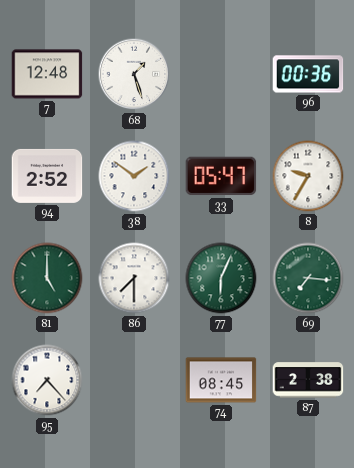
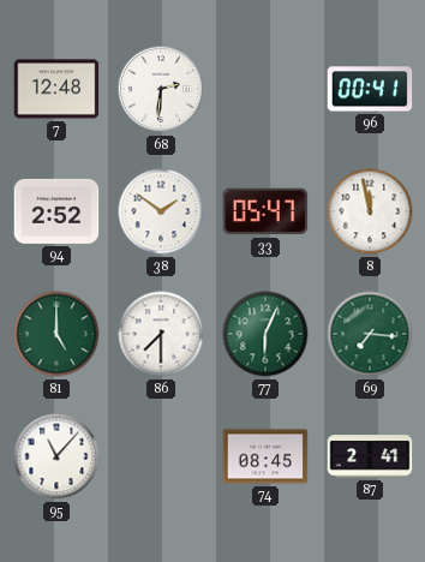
68: 1:27 -> 2:31 (161, 89)
96: 00:36 -> 00:41 (370, 89)
8: 9:35 -> 11:58 (370, 211)
95: 7:23 -> 11:07 (56, 456)
87: 2:38 -> 2:41 (370, 456)
